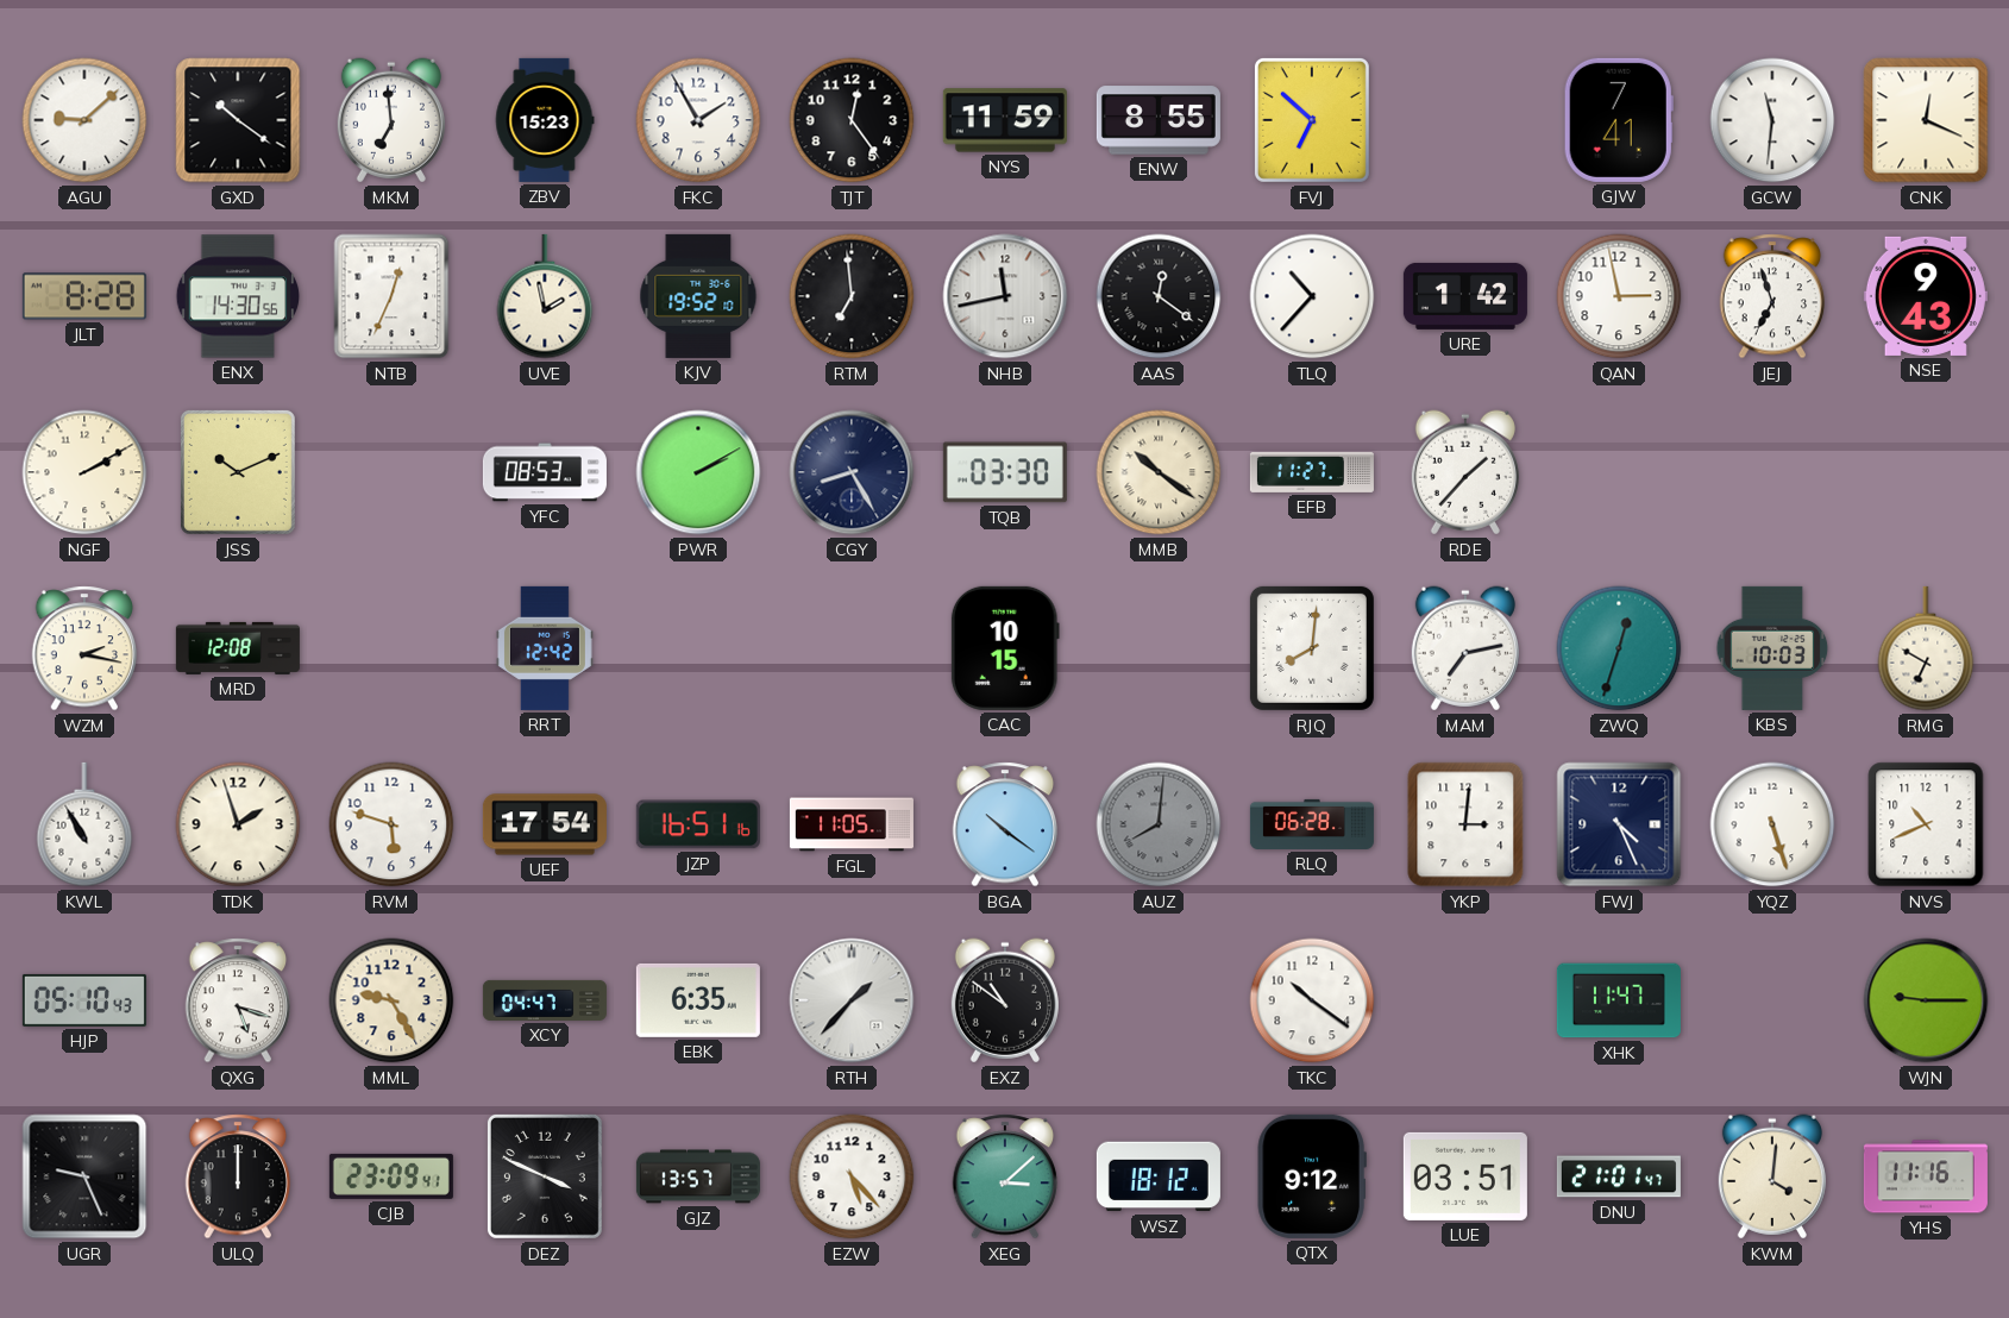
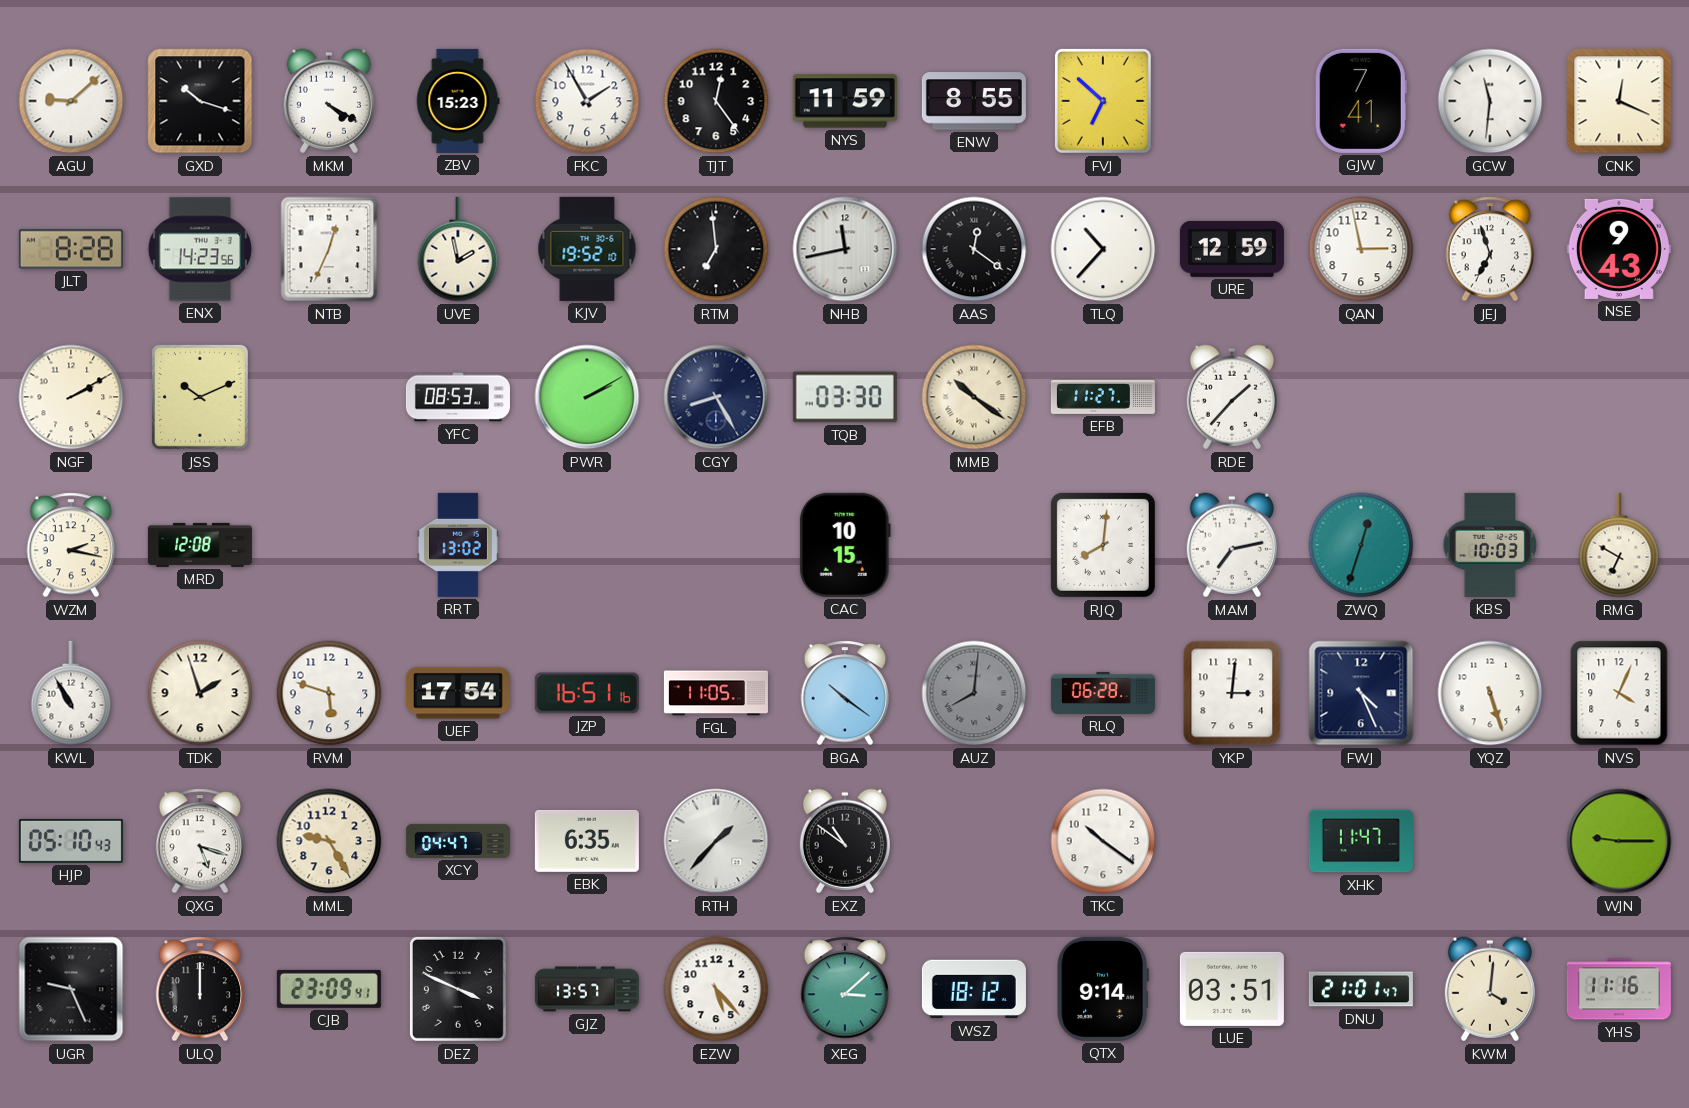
GXD: 10:21 -> 10:18 (200, 101)
MKM: 6:59 -> 4:20 (329, 101)
ENX: 14:30 -> 14:23 (200, 249)
URE: 1:42 -> 12:59 (1232, 249)
RRT: 12:42 -> 13:02 (458, 545)
NVS: 10:41 -> 4:04 (1619, 693)
QTX: 9:12 -> 9:14 (1103, 989)
